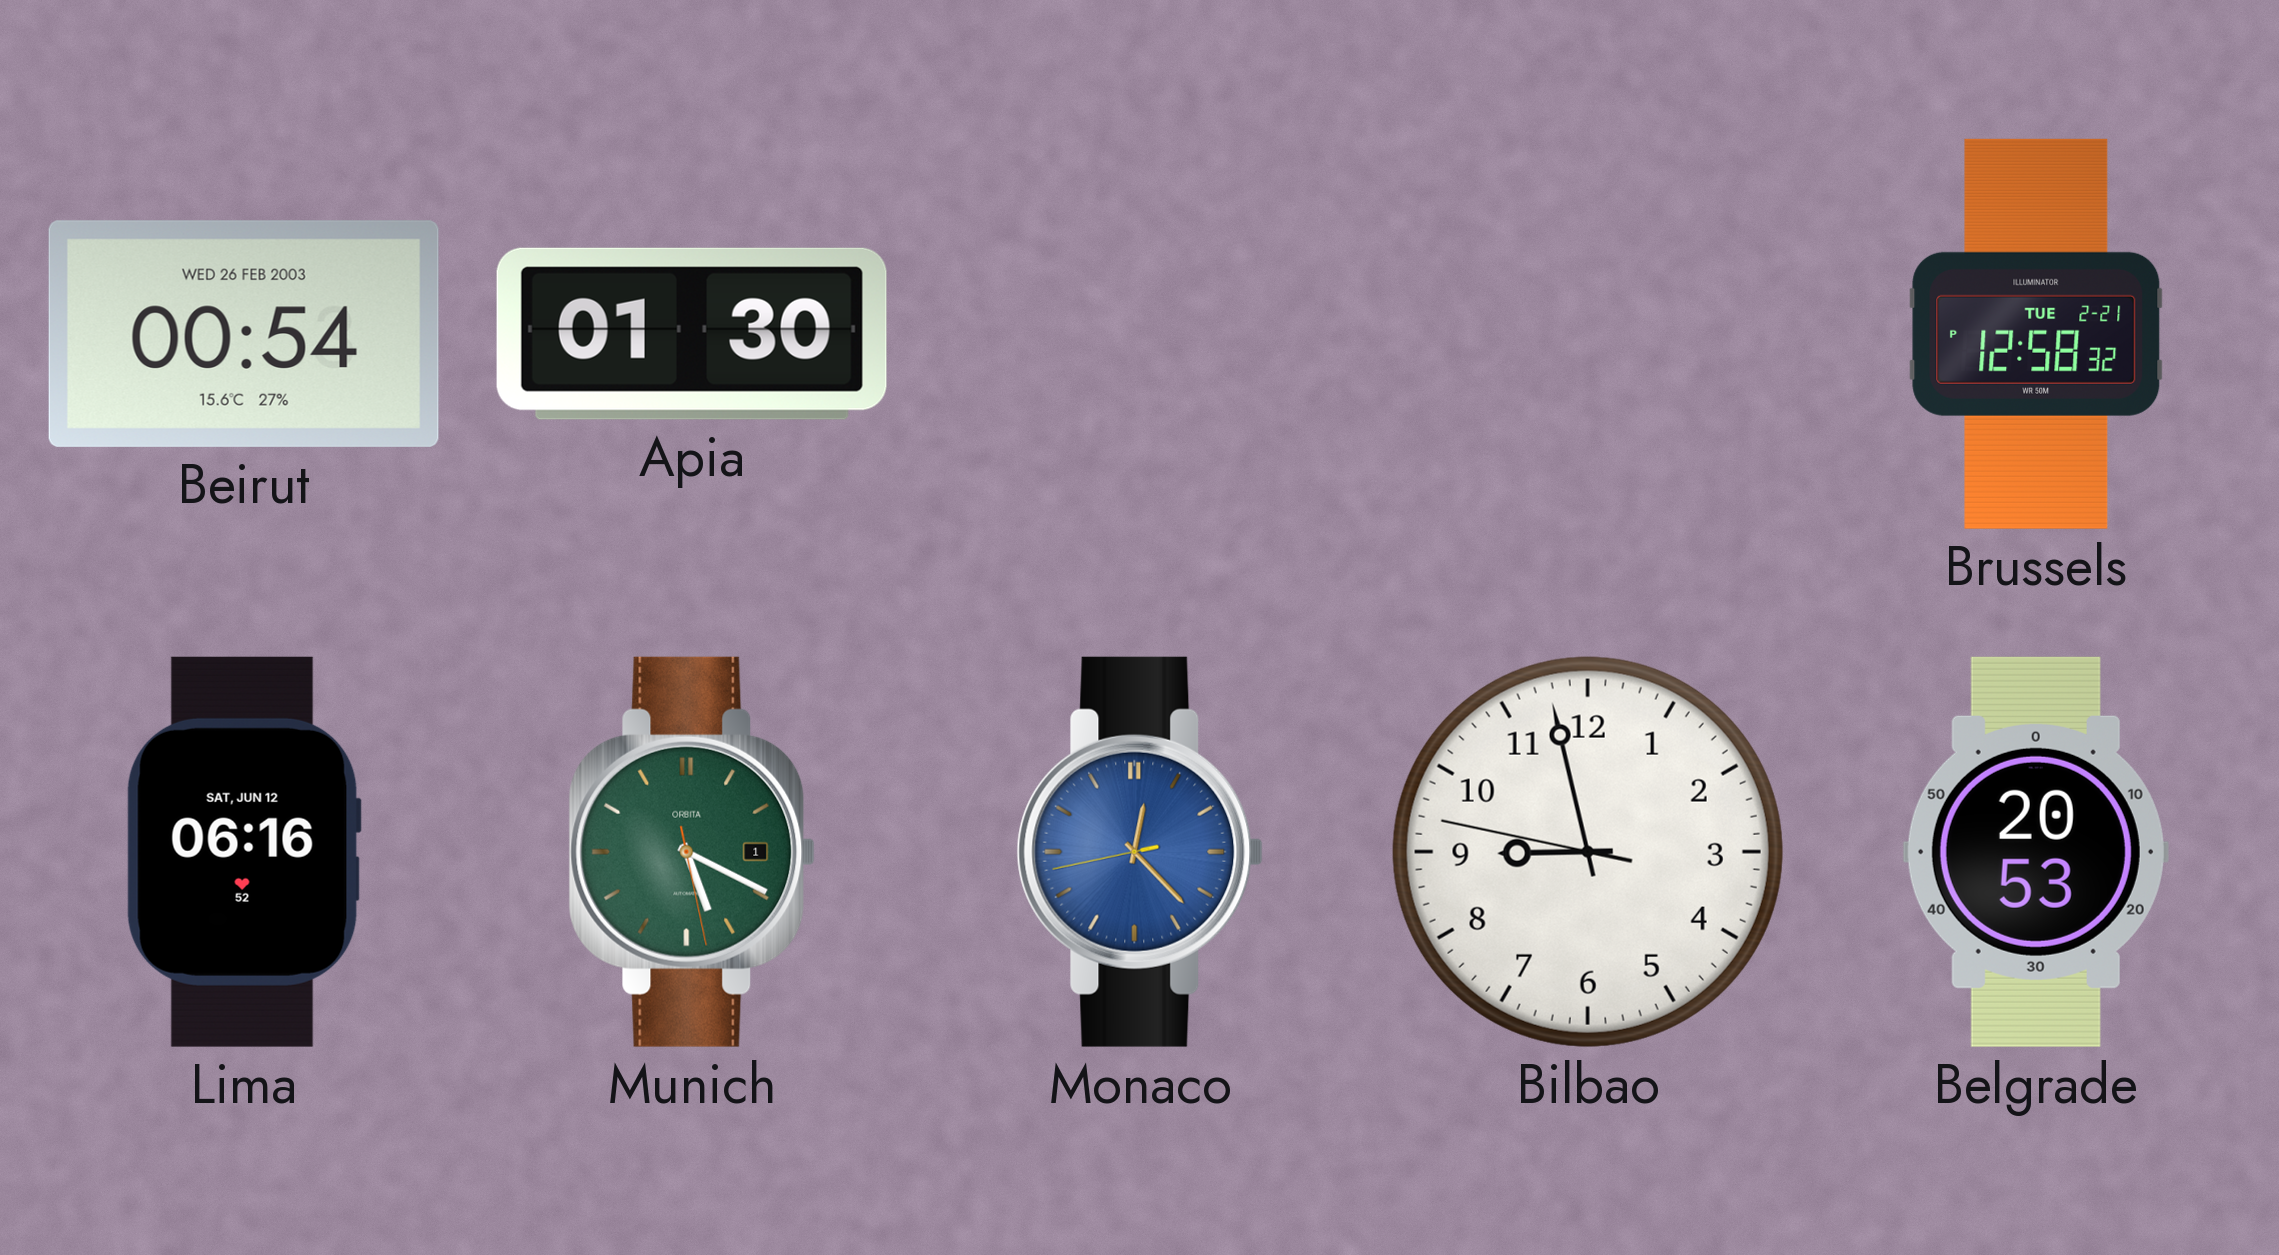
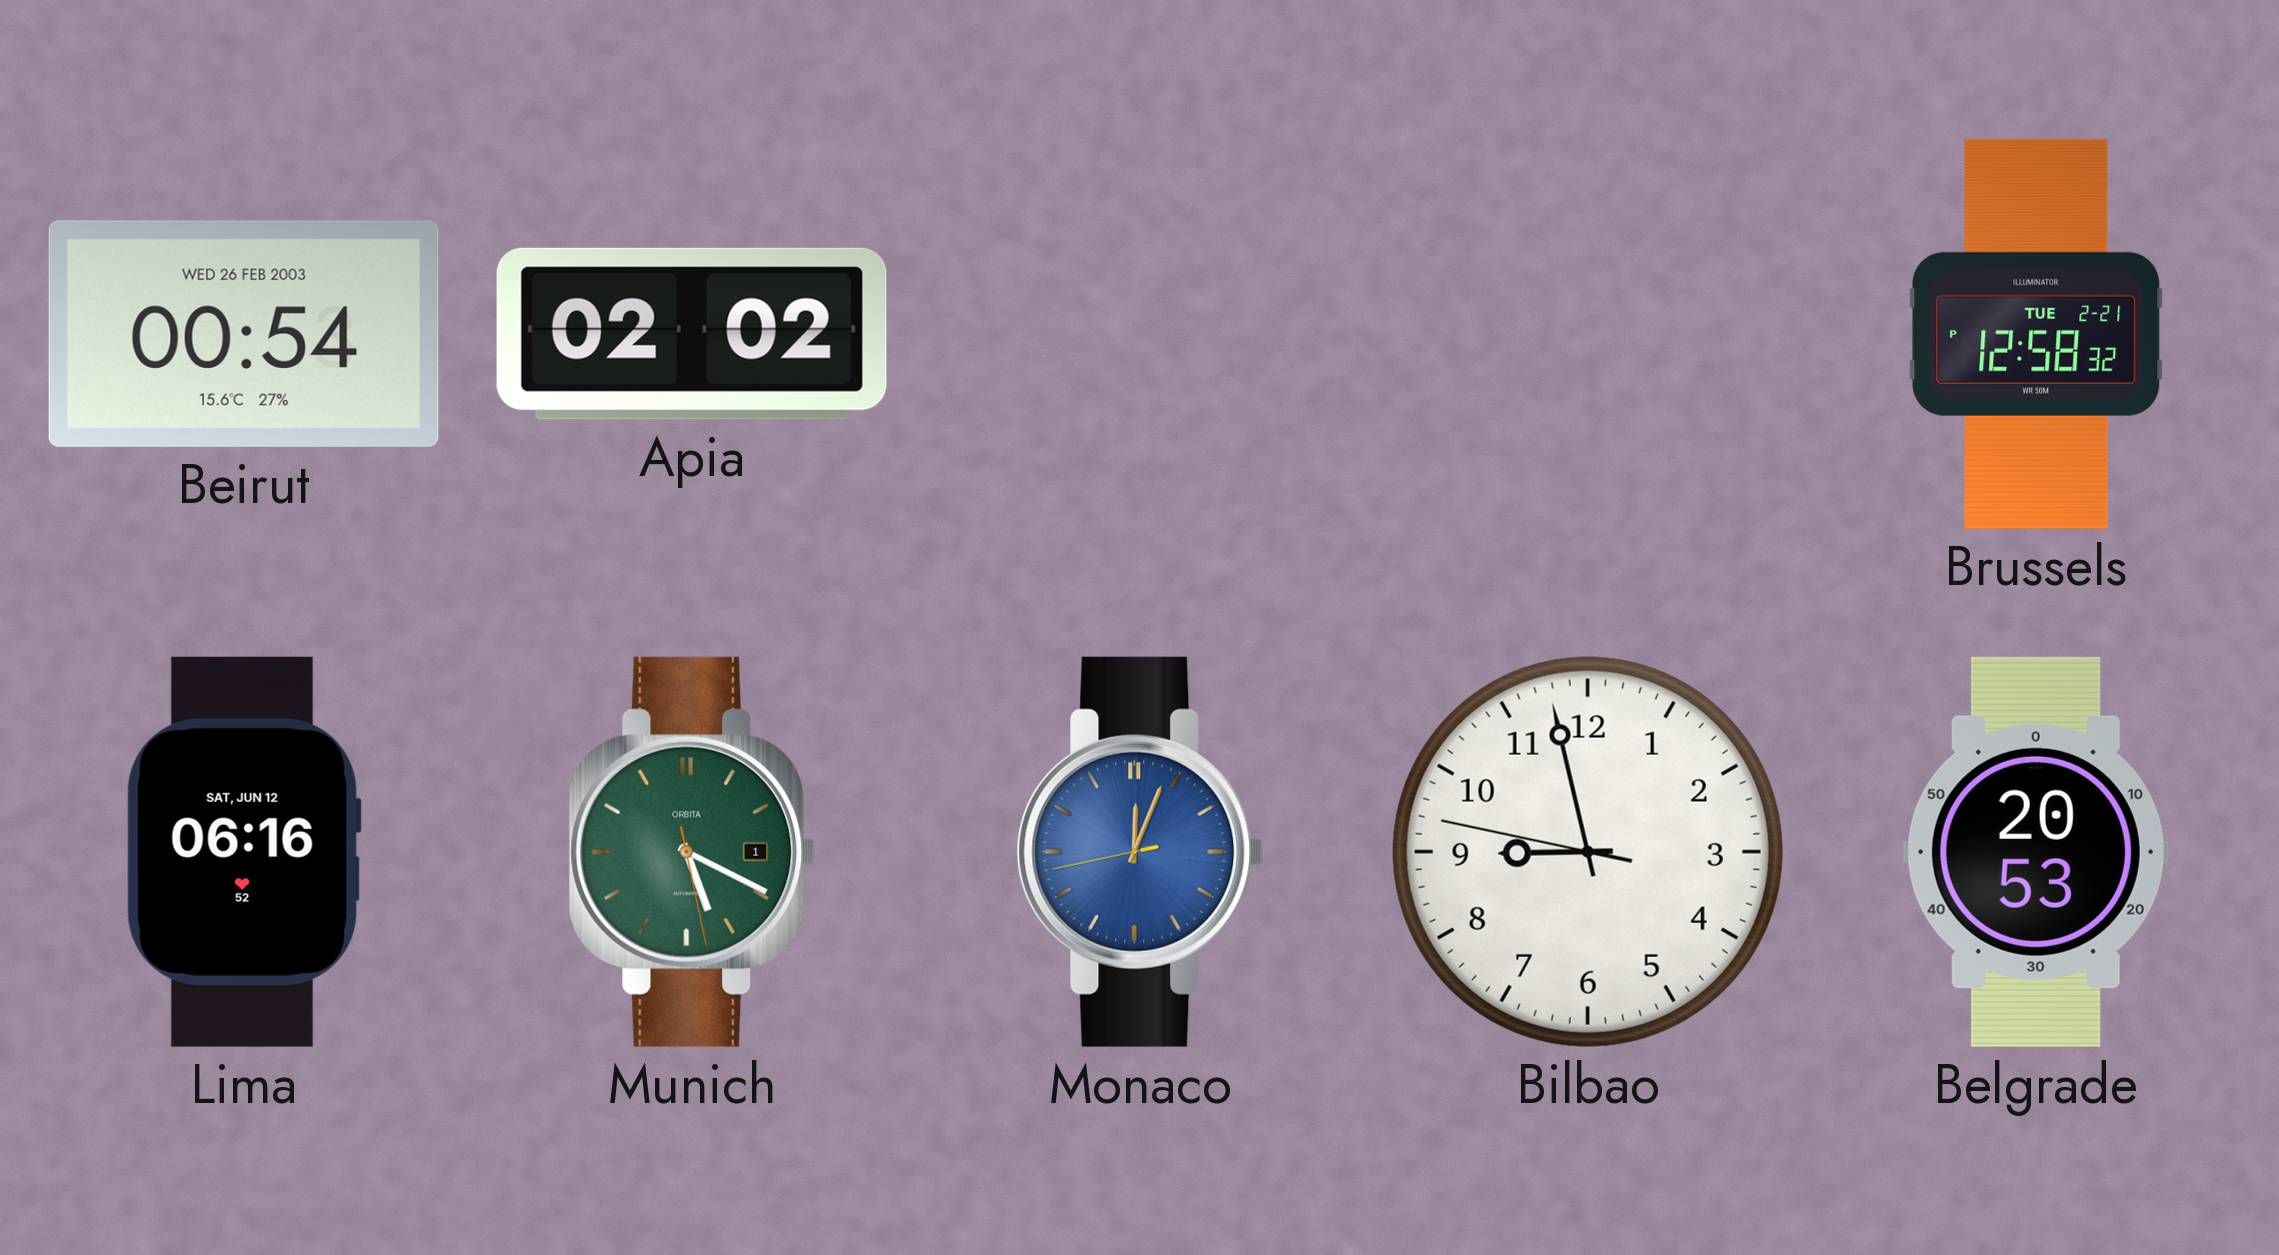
Apia: 01:30 -> 02:02 (692, 334)
Monaco: 12:22 -> 12:03 (1140, 852)
